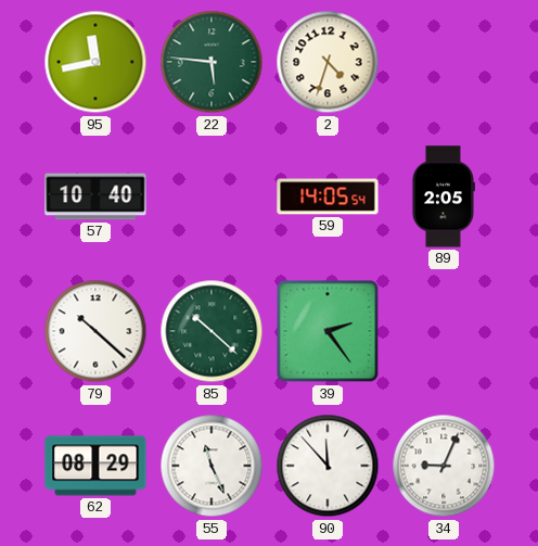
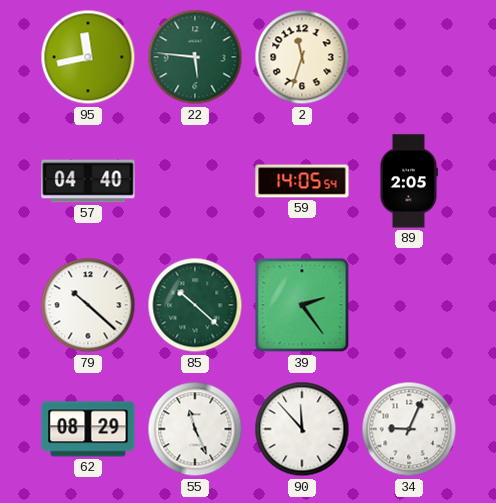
2: 4:33 -> 11:33 (302, 57)
57: 10:40 -> 04:40 (88, 181)
